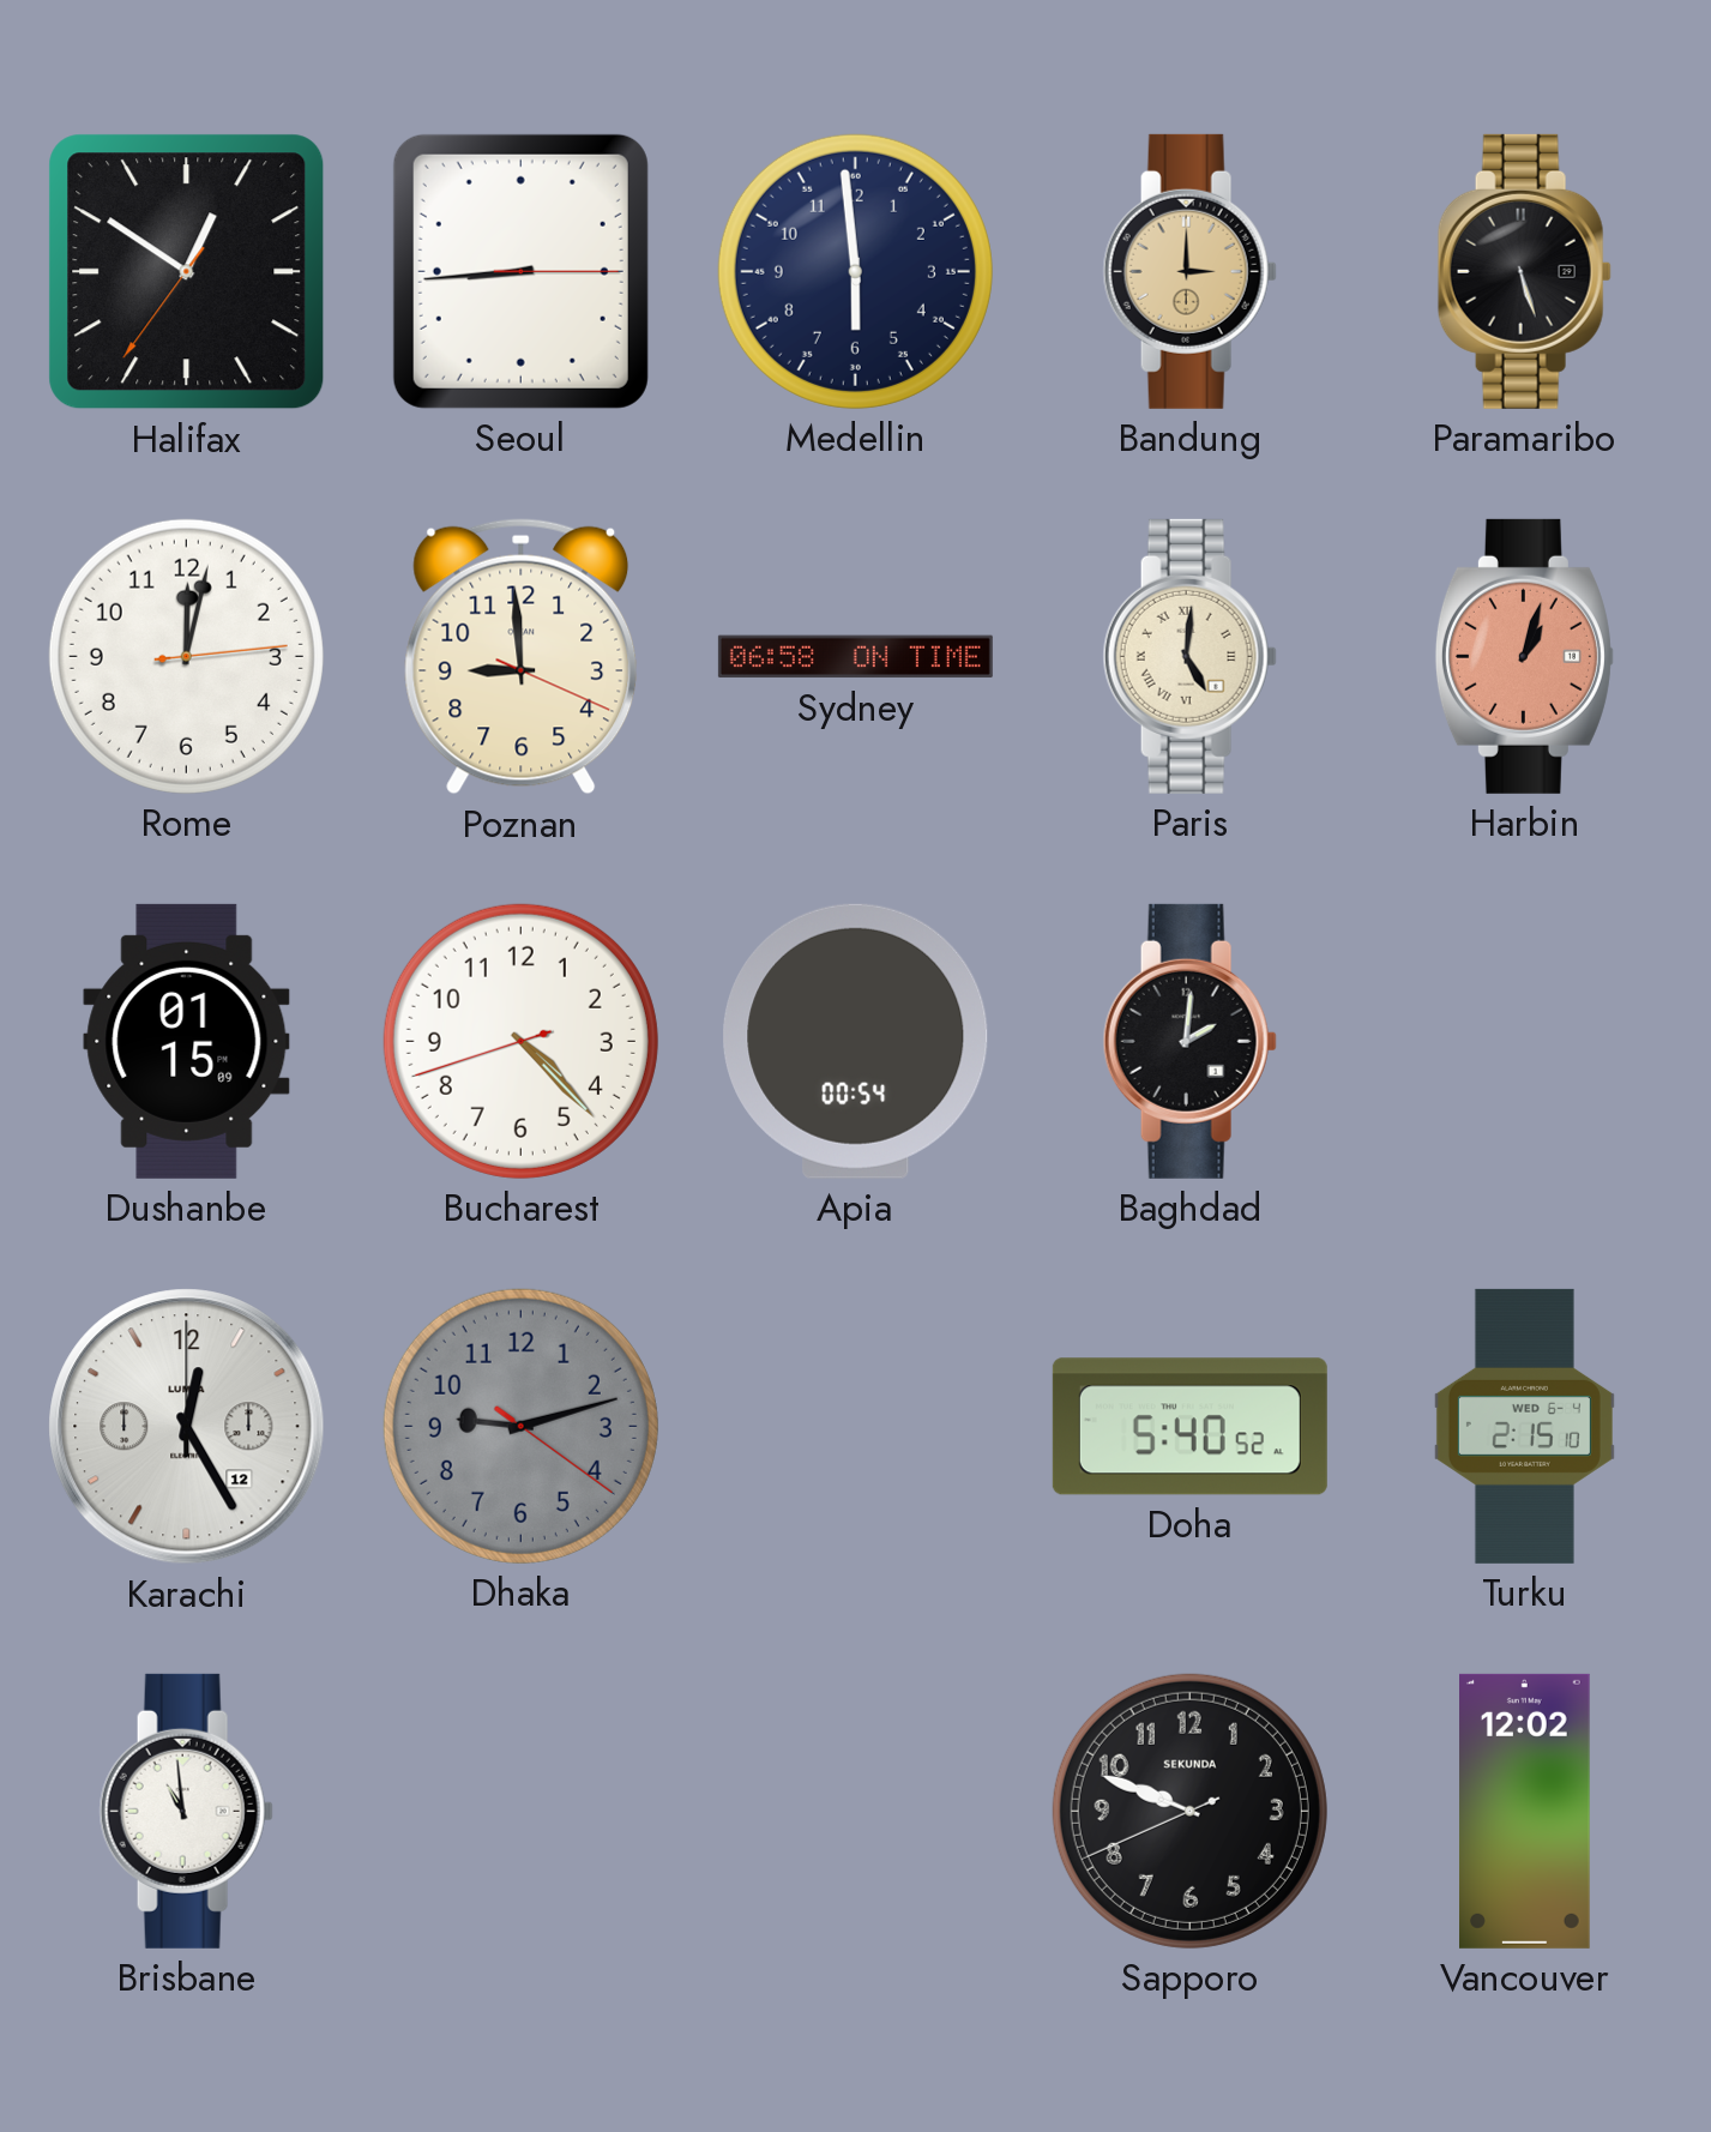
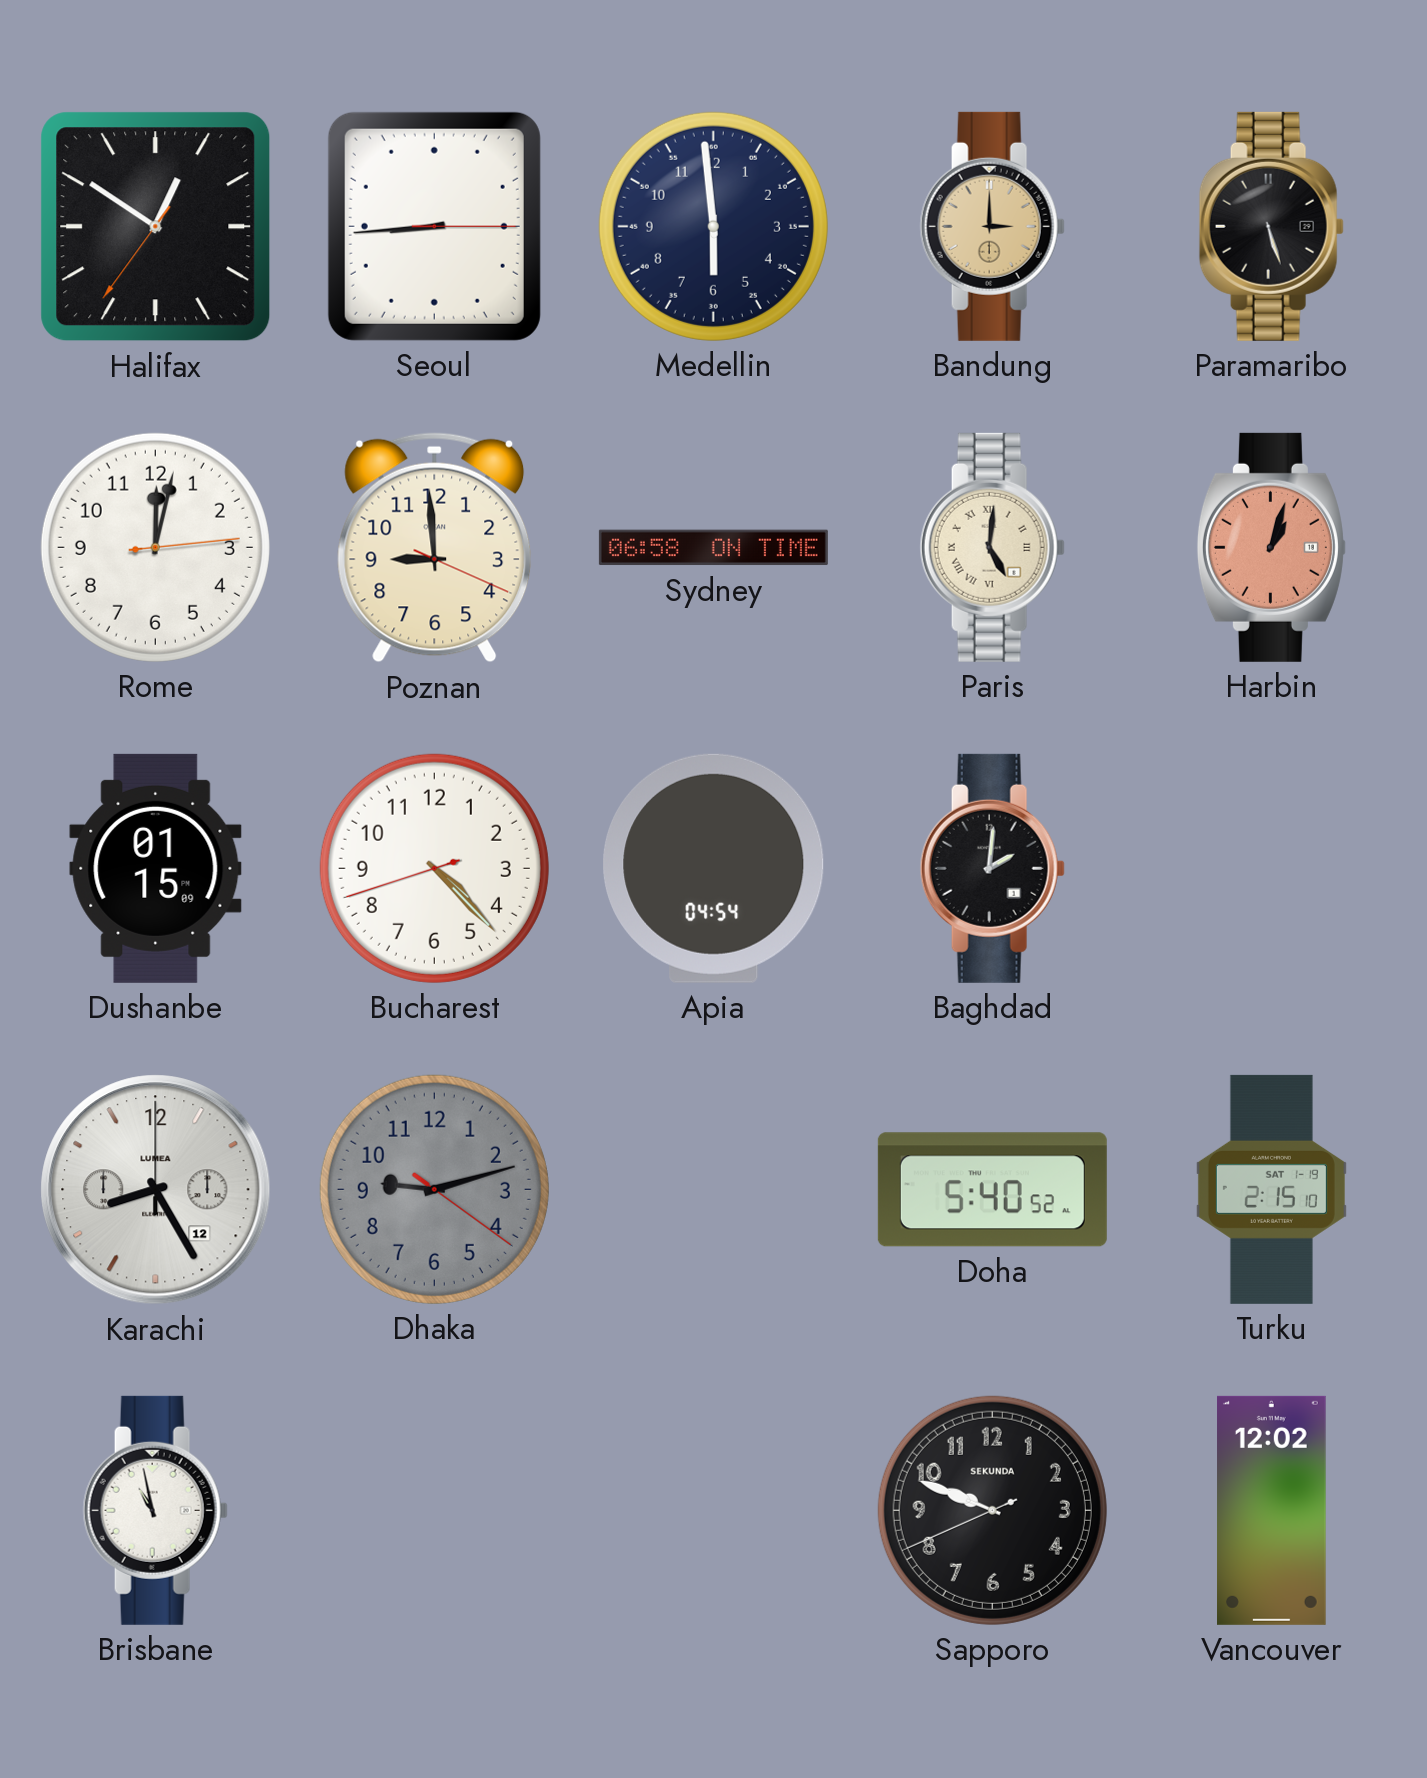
Apia: 00:54 -> 04:54 (714, 868)
Karachi: 12:25 -> 8:25 (156, 1190)
Turku date: WED 6-4 -> SAT 1-19 (1271, 1189)
Brisbane: 10:59 -> 10:58 (155, 1510)
